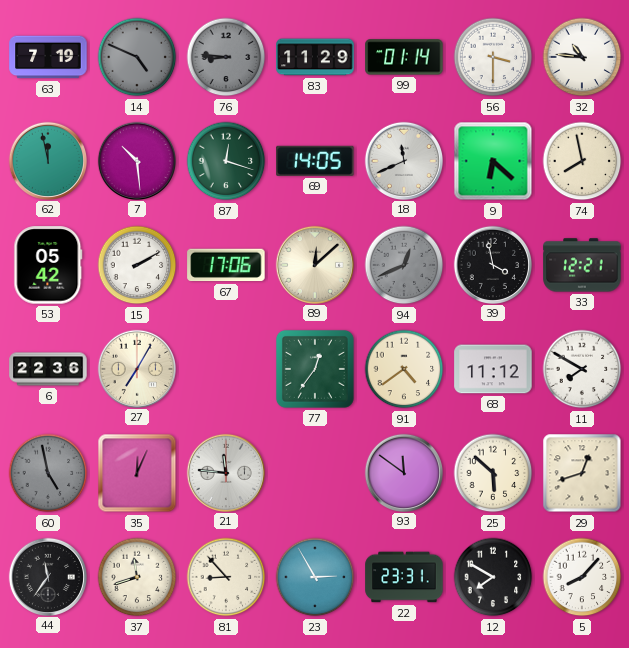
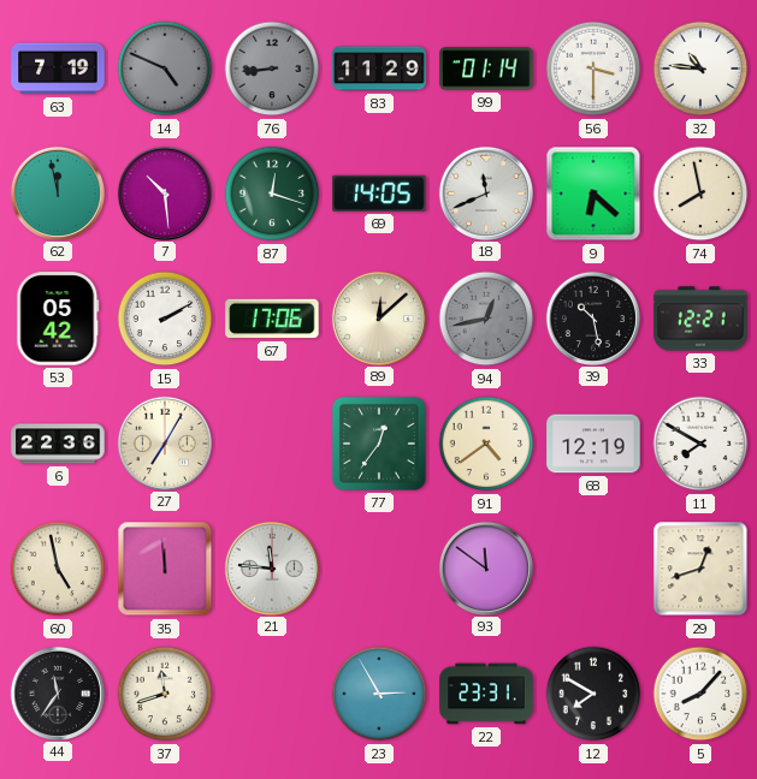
76: 8:46 -> 8:44 (272, 69)
94: 12:41 -> 12:43 (486, 319)
39: 3:58 -> 10:28 (592, 317)
68: 11:12 -> 12:19 (593, 444)
60 dial: grey -> cream (58, 569)
35: 12:04 -> 11:59 (165, 569)
25: 5:52 -> none (493, 473)
81: 8:53 -> none (226, 577)
